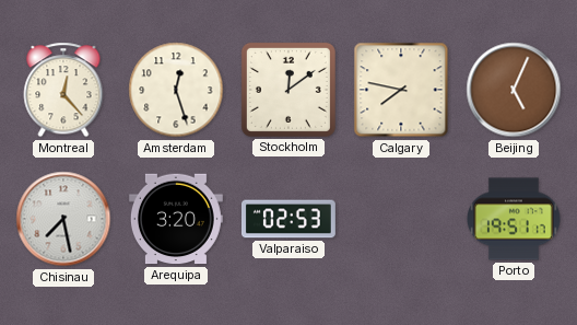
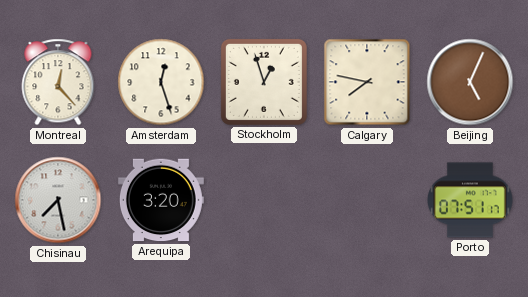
Stockholm: 12:09 -> 12:57 (264, 82)
Valparaiso: 02:53 -> none (288, 219)
Porto: 19:51 -> 07:51 (471, 200)
